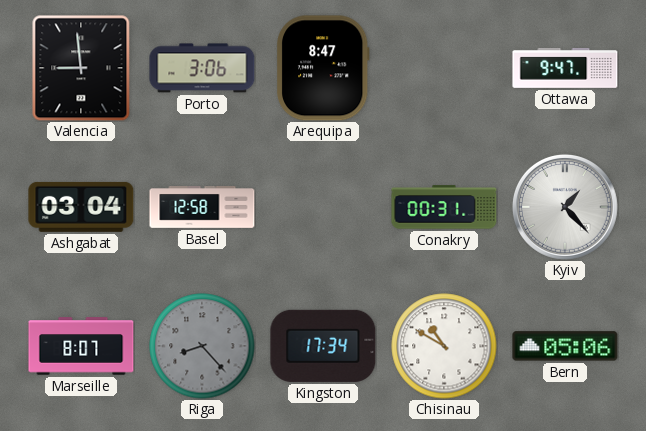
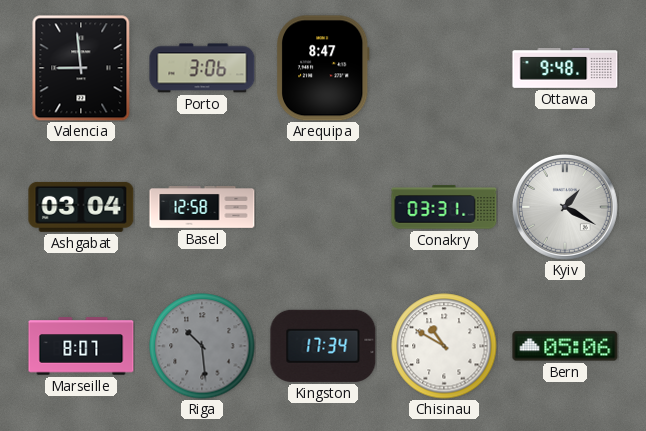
Ottawa: 9:47 -> 9:48 (565, 68)
Conakry: 00:31 -> 03:31 (444, 207)
Kyiv: 1:23 -> 1:20 (565, 207)
Riga: 8:23 -> 10:29 (202, 346)
